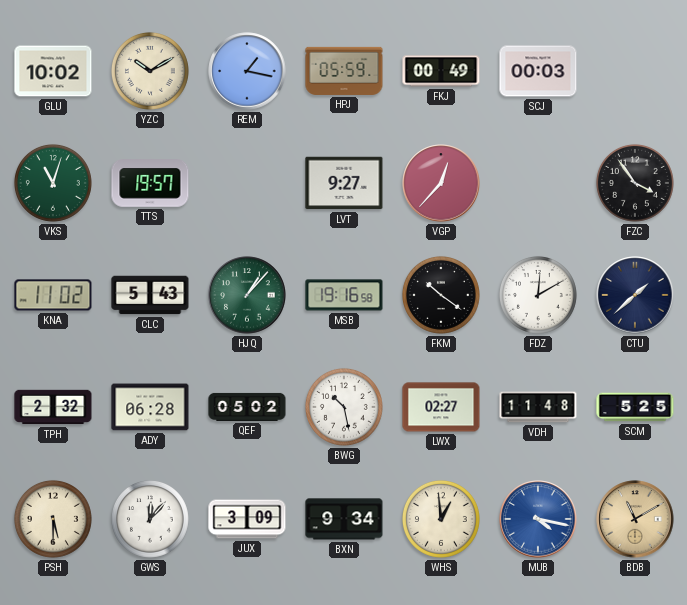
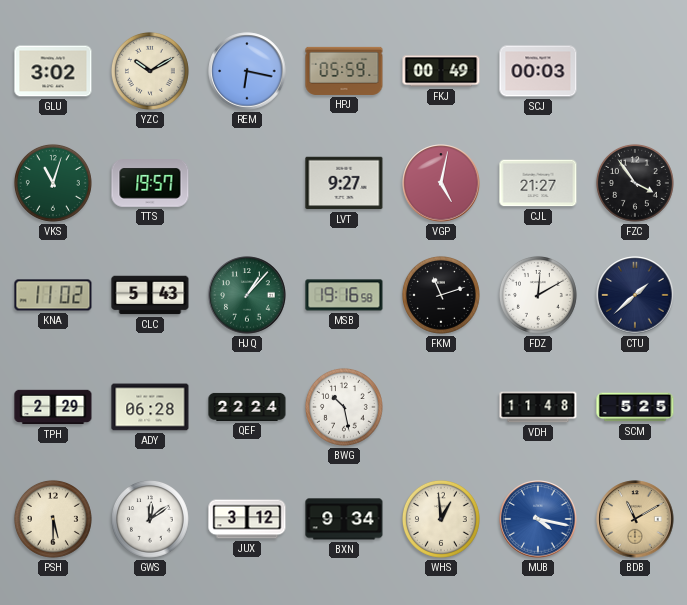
GLU: 10:02 -> 3:02 (53, 71)
REM: 1:17 -> 6:17 (247, 71)
VGP: 12:37 -> 5:02 (441, 183)
CJL: none -> 21:27 (538, 183)
FKM: 10:21 -> 11:12 (441, 295)
TPH: 2:32 -> 2:29 (53, 407)
QEF: 05:02 -> 22:24 (247, 407)
LWX: 02:27 -> none (441, 407)
GWS: 12:07 -> 12:09 (150, 519)
JUX: 3:09 -> 3:12 (247, 519)
